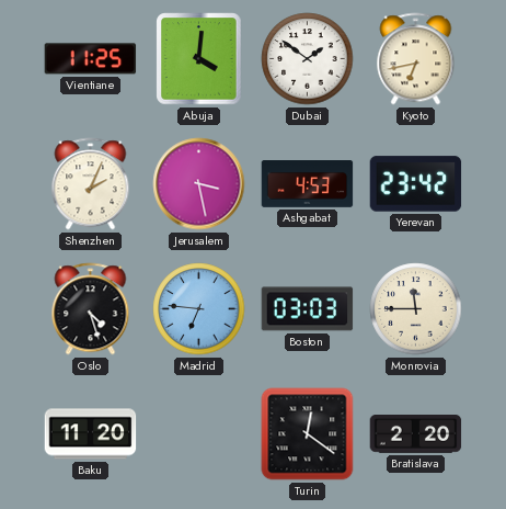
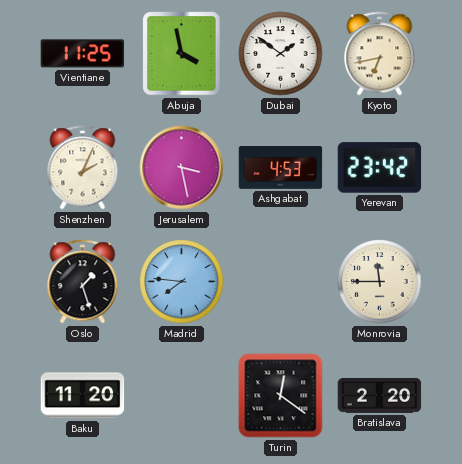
Abuja: 4:01 -> 3:58 (182, 54)
Oslo: 4:27 -> 1:27 (83, 282)
Madrid: 6:46 -> 7:46 (182, 282)
Boston: 03:03 -> none (308, 309)
